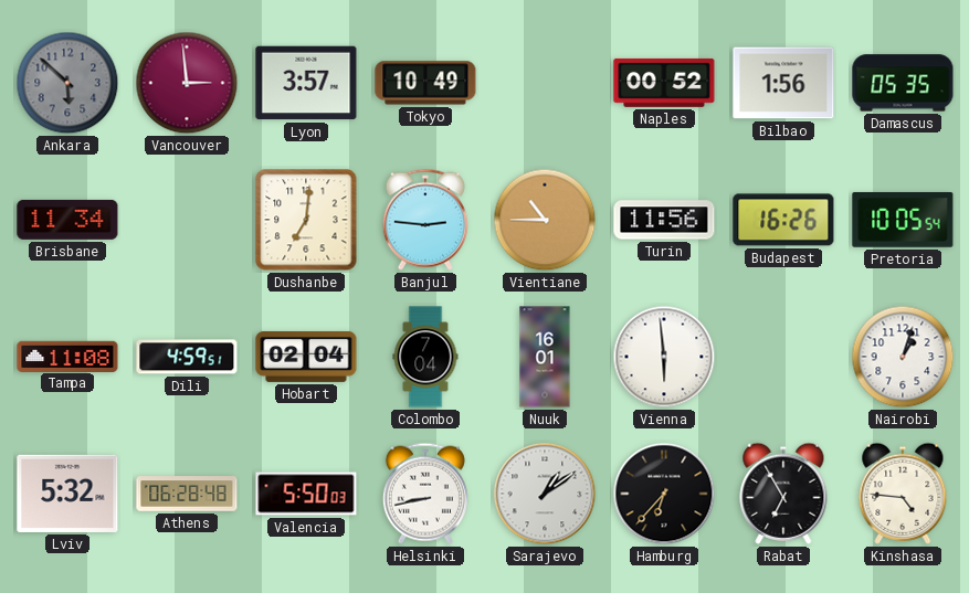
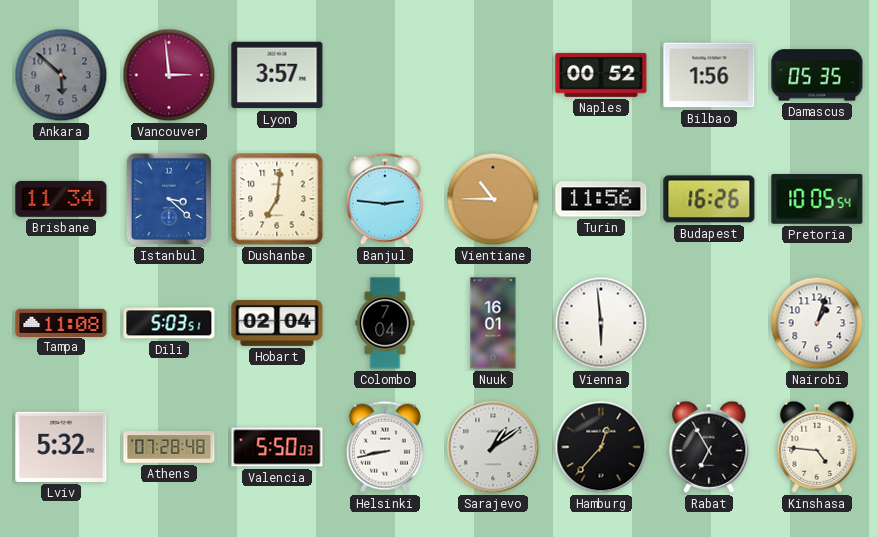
Tokyo: 10:49 -> none (425, 83)
Istanbul: none -> 3:22 (169, 199)
Dili: 4:59 -> 5:03 (169, 323)
Athens: 06:28 -> 07:28 (169, 447)
Hamburg: 6:37 -> 12:37 (601, 447)
